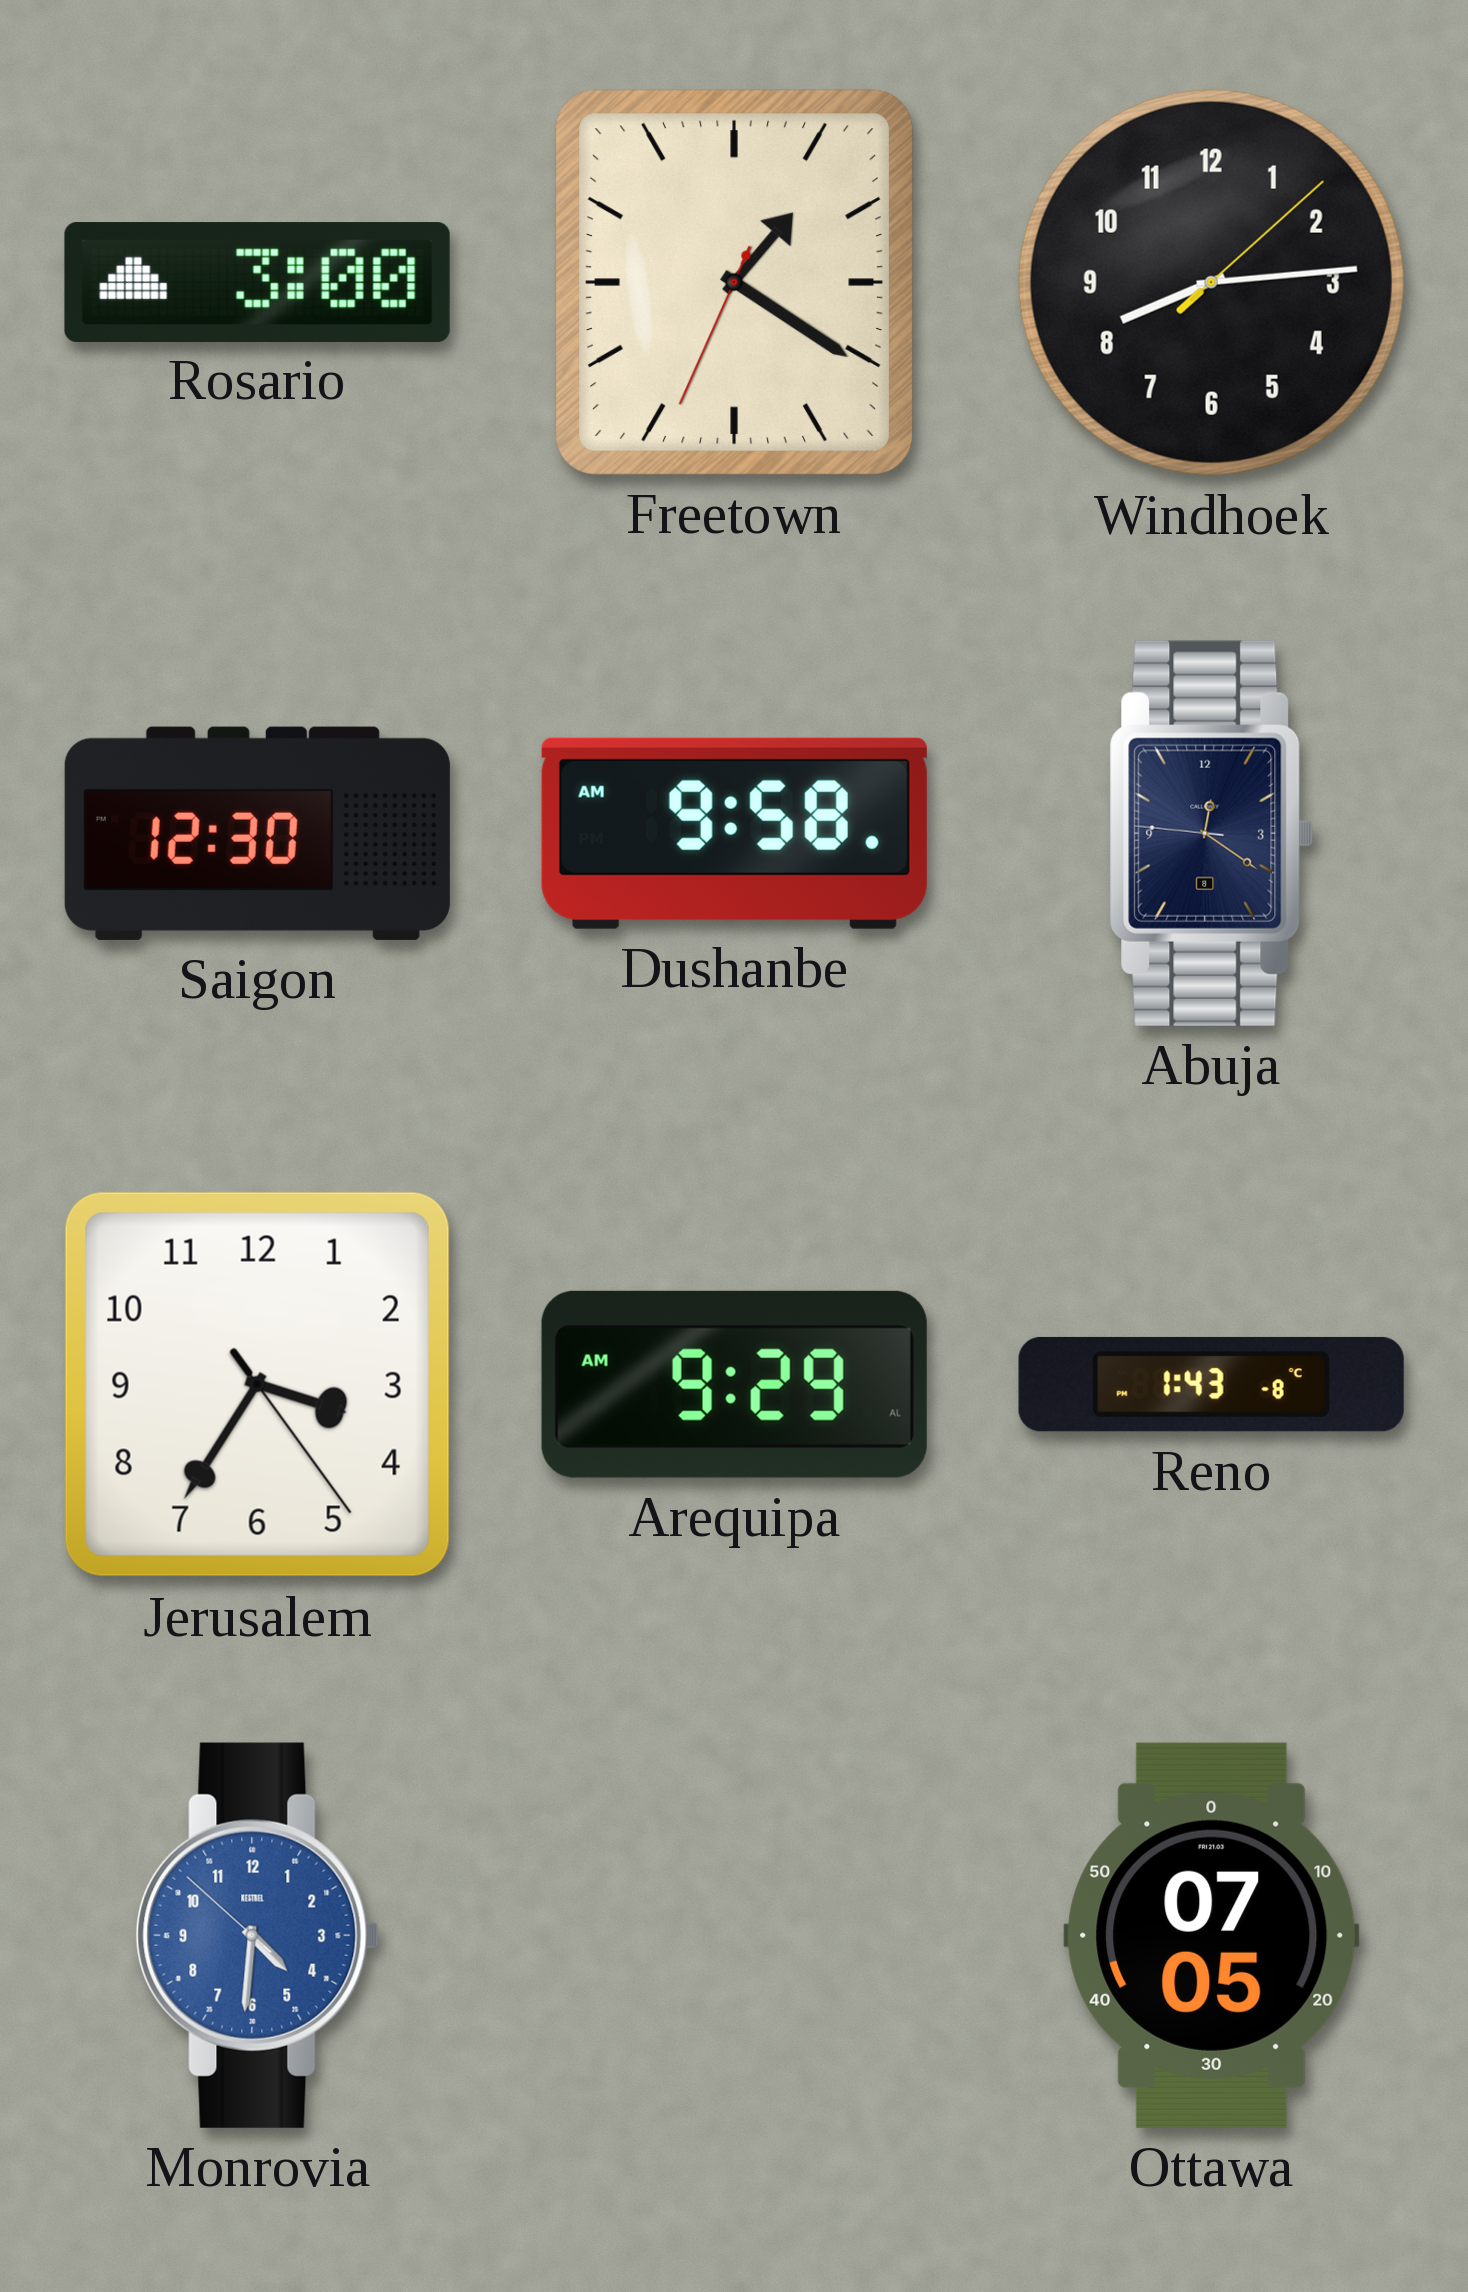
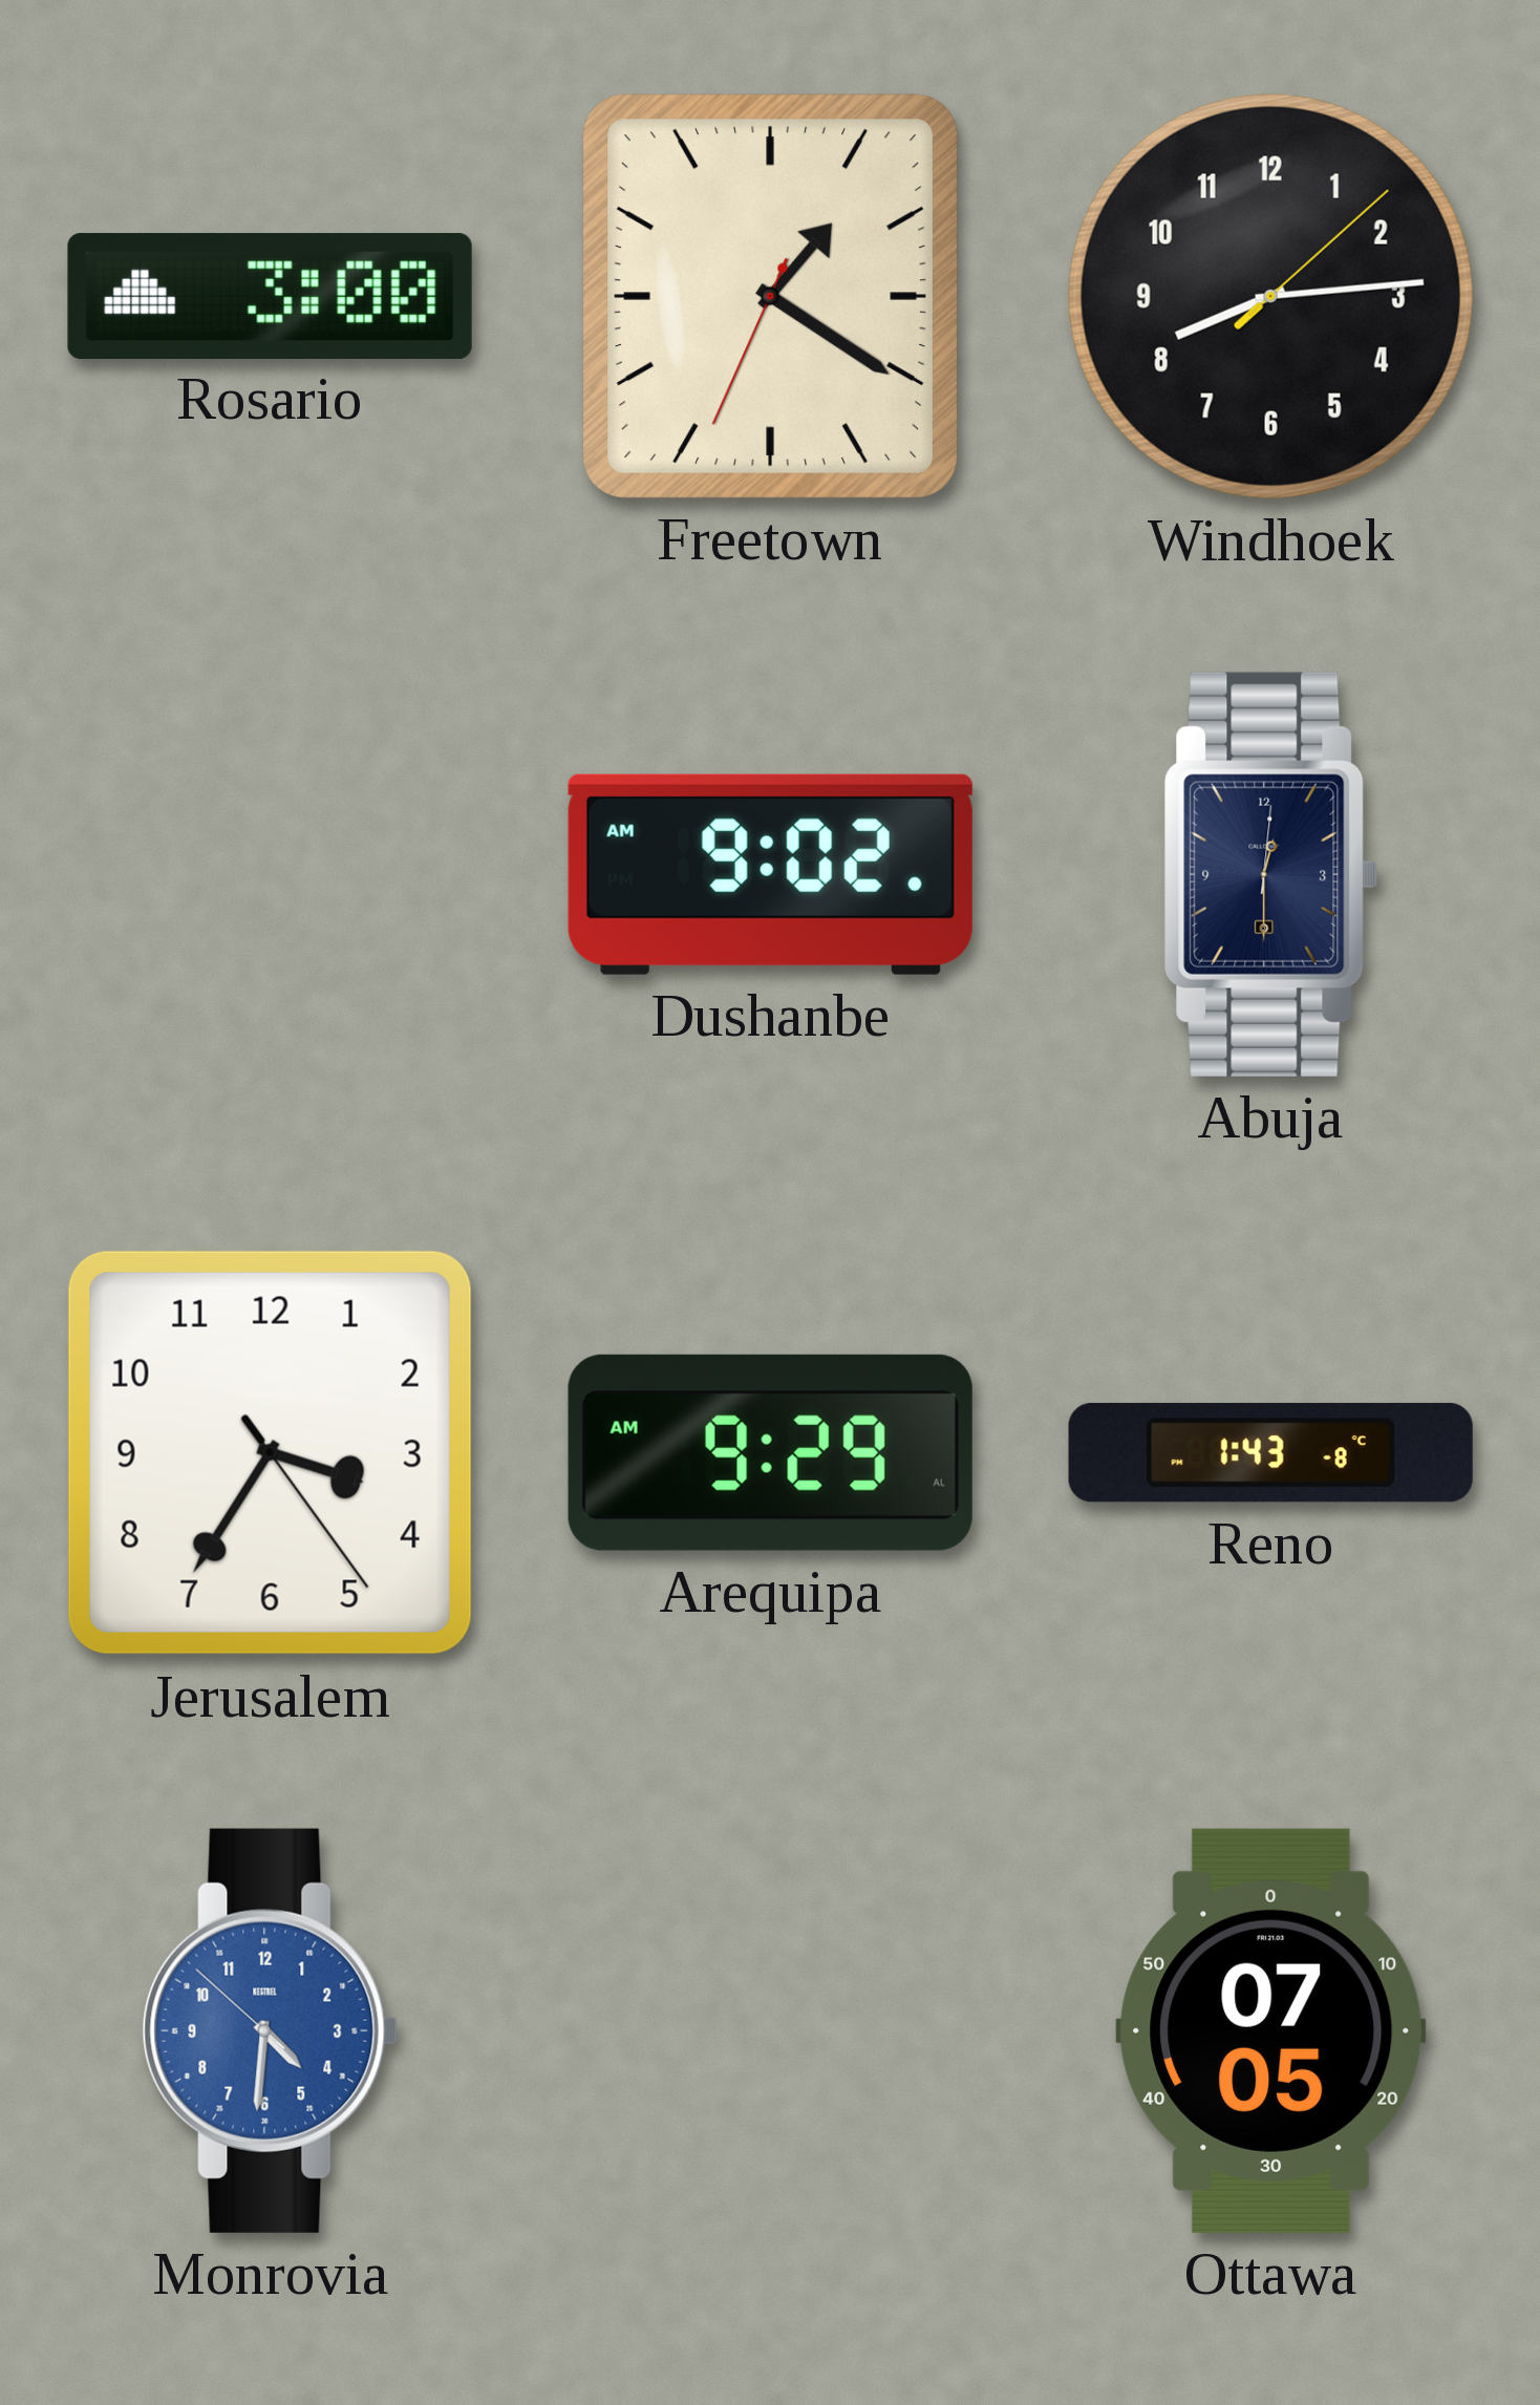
Saigon: 12:30 -> none (257, 833)
Dushanbe: 9:58 -> 9:02 (770, 874)
Abuja: 12:20 -> 12:30 (1271, 874)
